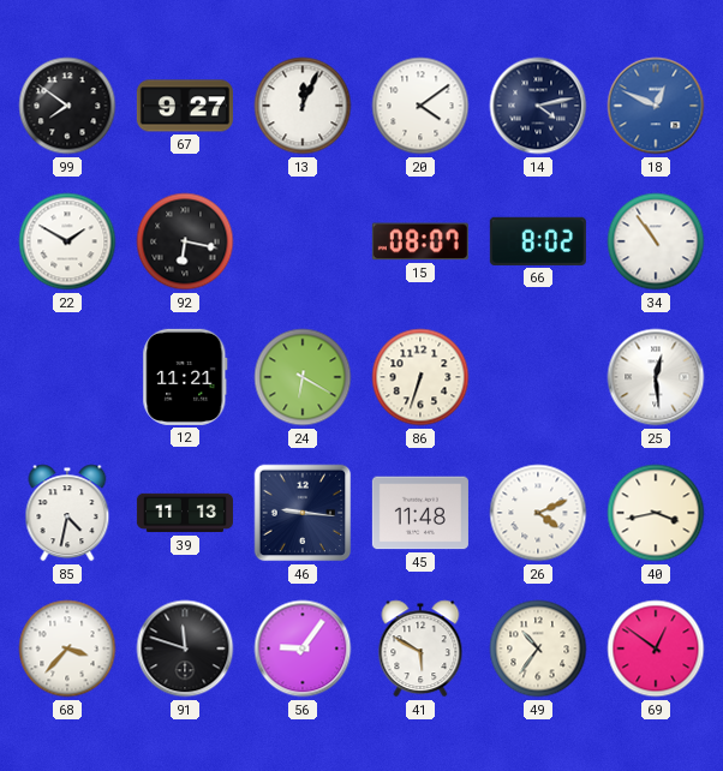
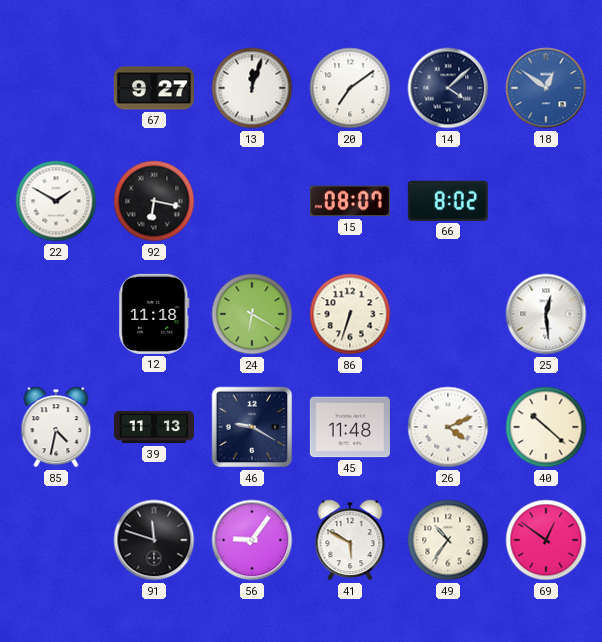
99: 7:51 -> none (67, 106)
13: 12:04 -> 12:03 (252, 88)
20: 4:09 -> 7:09 (350, 88)
14: 4:13 -> 4:08 (448, 88)
18: 12:49 -> 12:51 (546, 88)
34: 10:54 -> none (656, 241)
12: 11:21 -> 11:18 (154, 314)
46: 9:16 -> 9:20 (252, 427)
40: 3:43 -> 10:22 (546, 427)
68: 3:37 -> none (67, 649)
